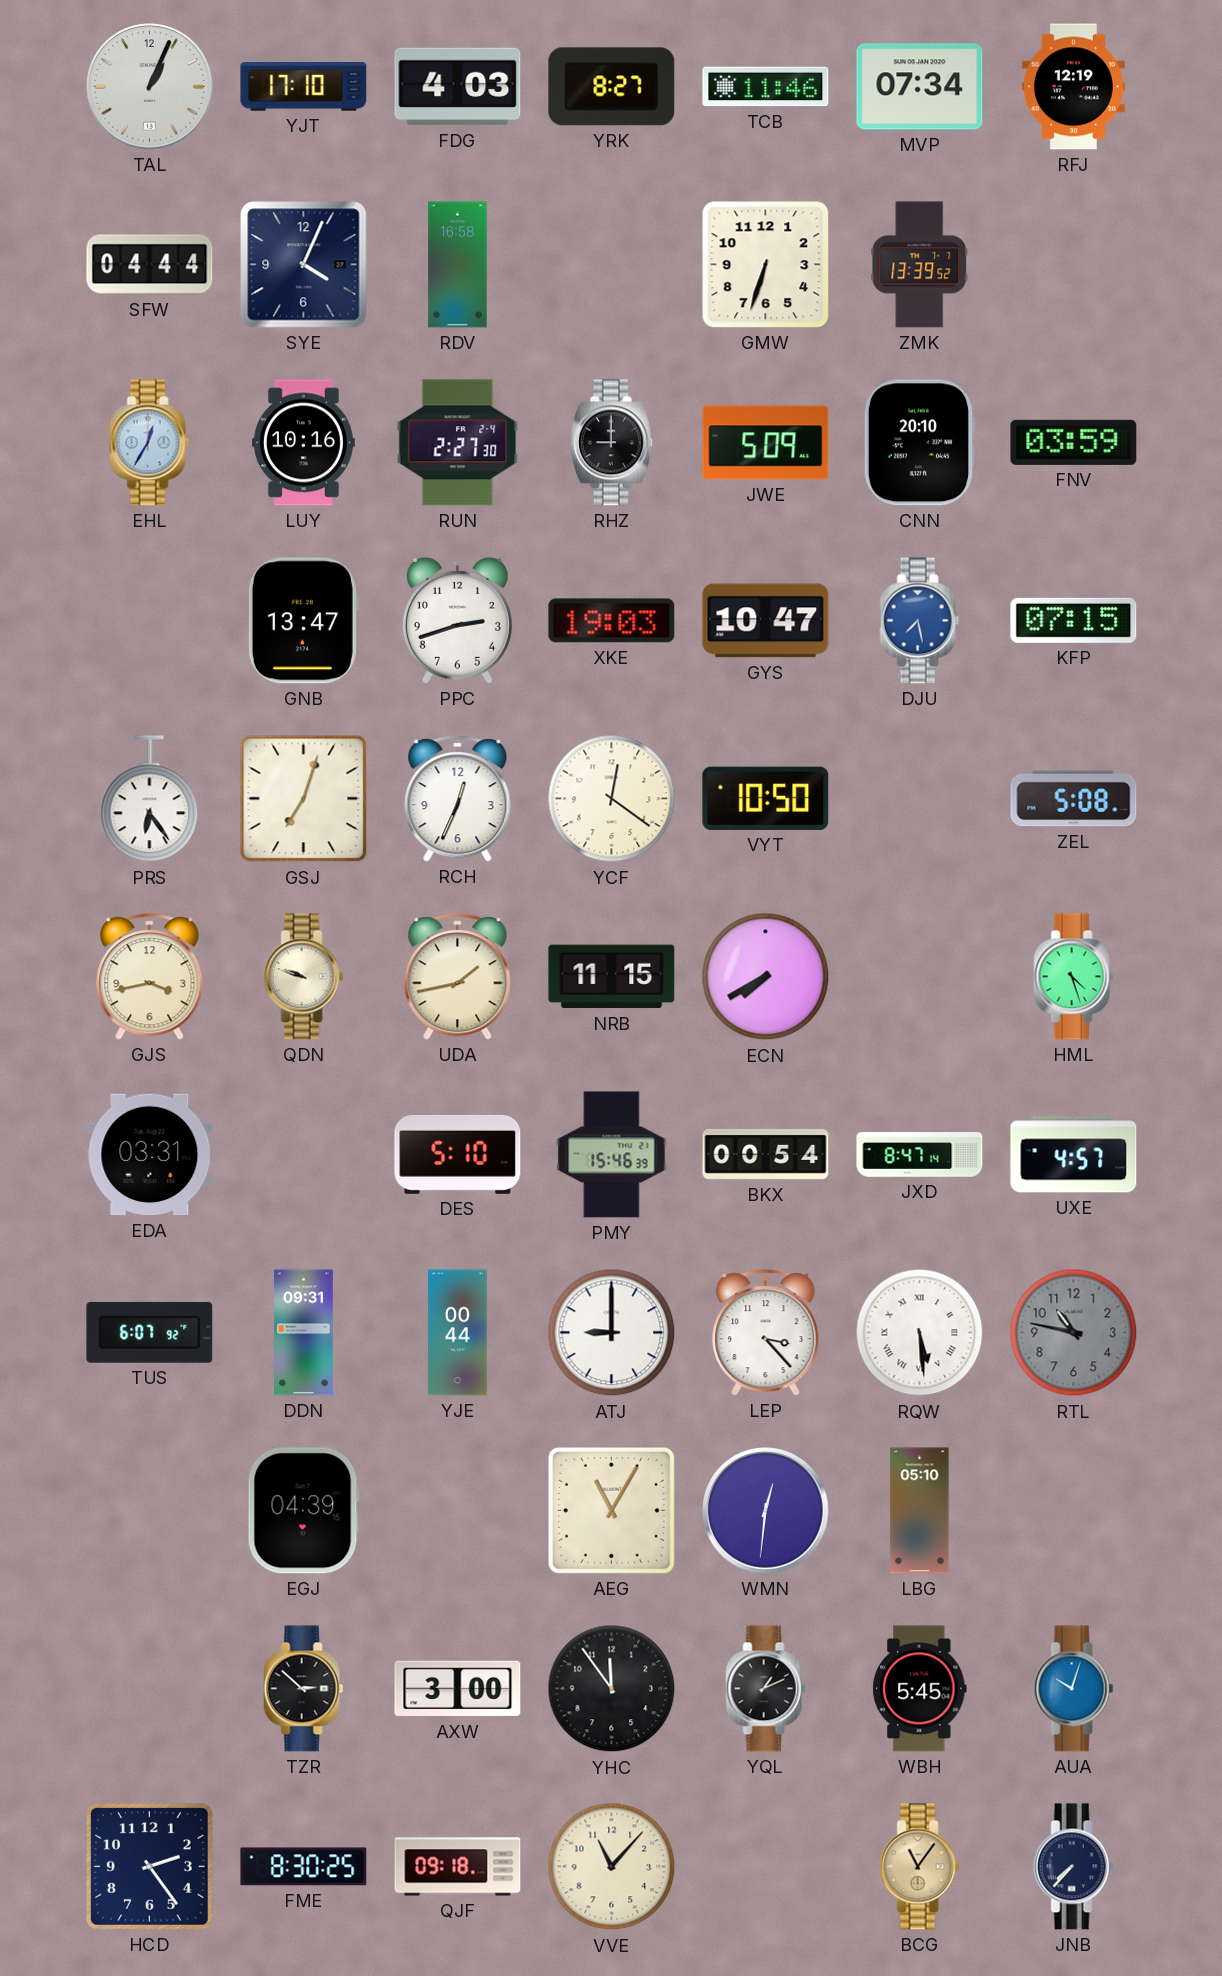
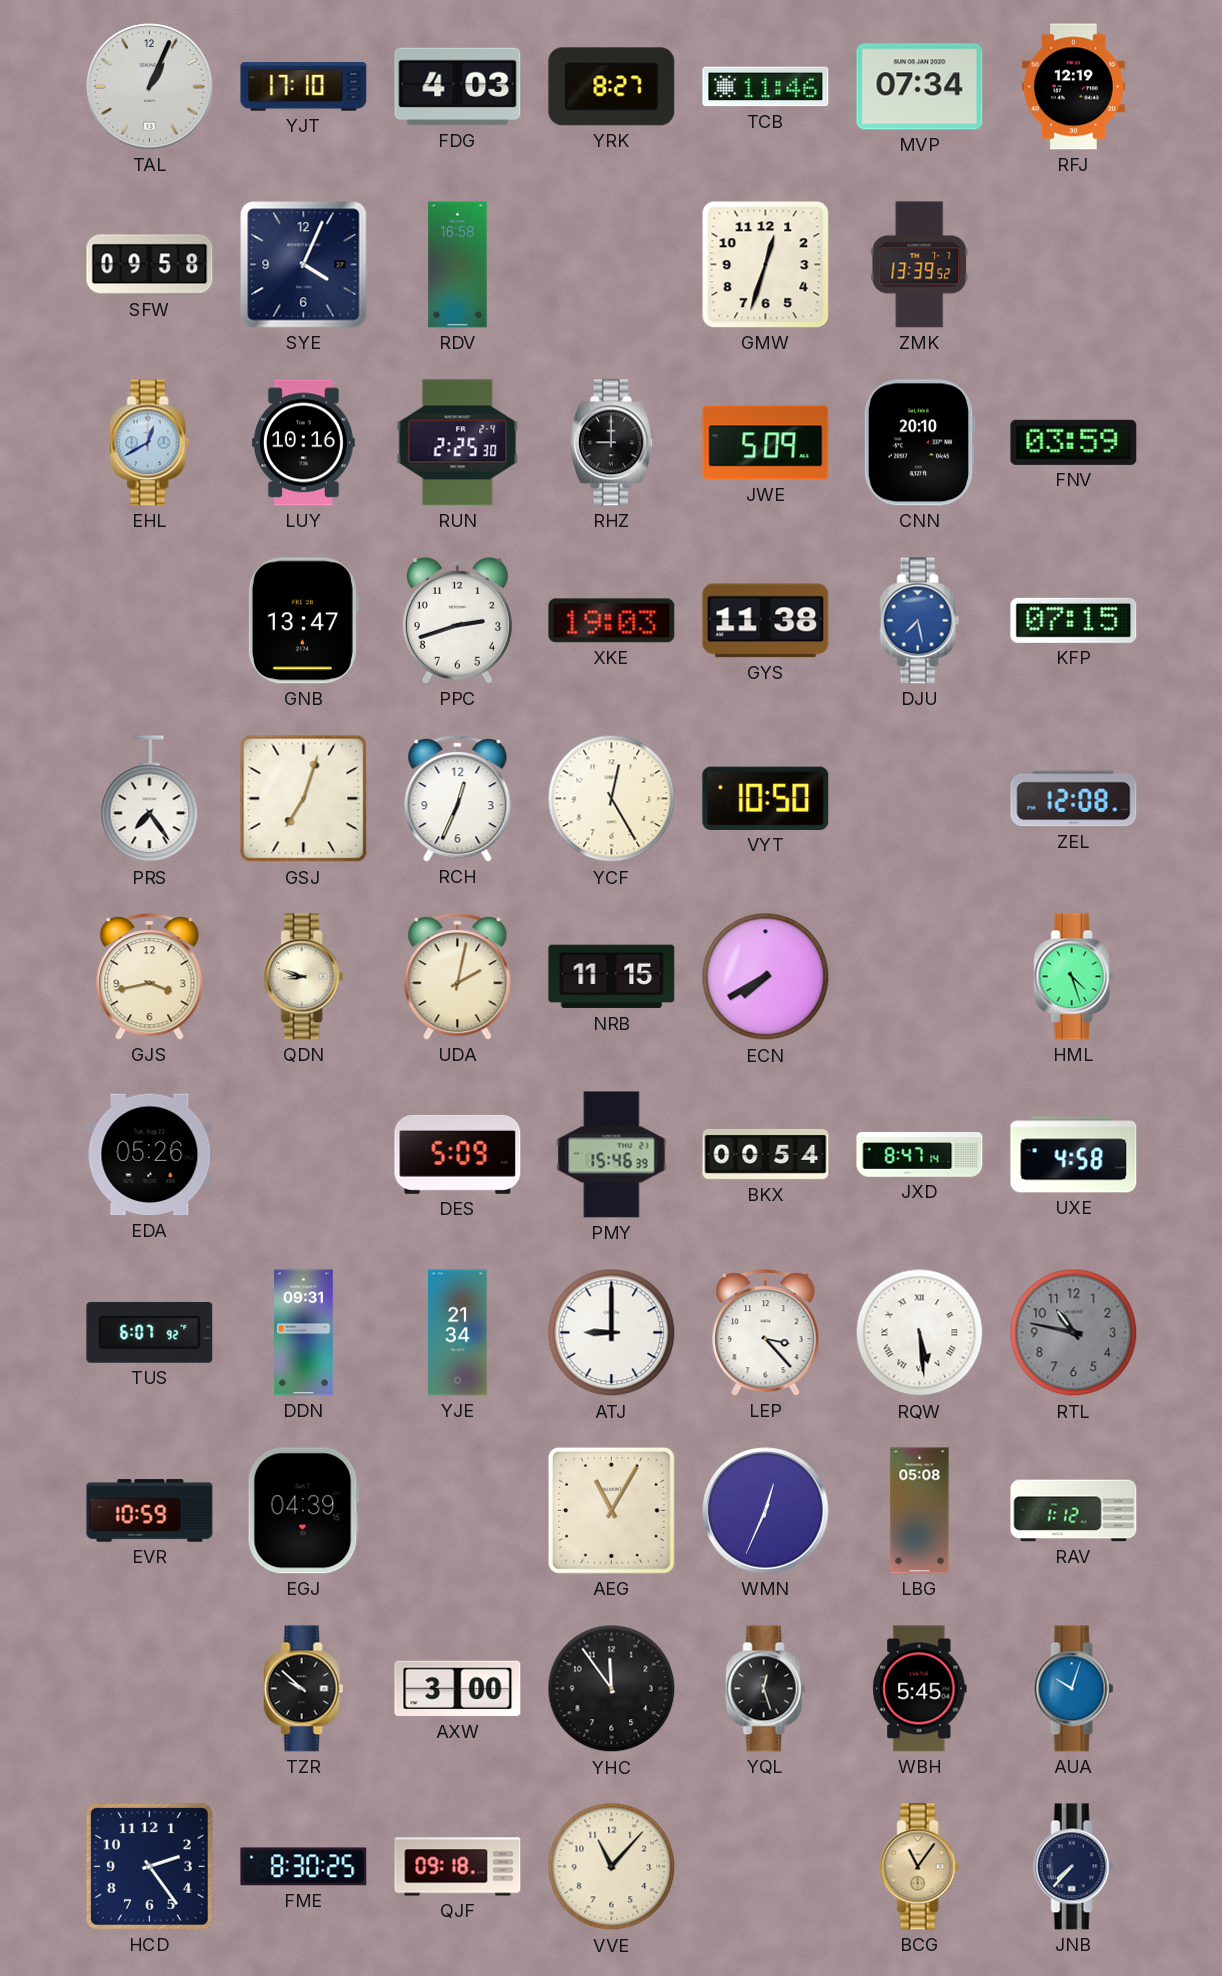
SFW: 04:44 -> 09:58 (150, 265)
GMW: 6:33 -> 12:33 (766, 265)
EHL: 12:35 -> 12:40 (150, 443)
RUN: 2:27 -> 2:25 (458, 443)
GYS: 10:47 -> 11:38 (766, 621)
PRS: 6:24 -> 7:24 (150, 799)
YCF: 12:21 -> 12:25 (612, 799)
ZEL: 5:08 -> 12:08 (1074, 799)
QDN: 9:48 -> 8:48 (304, 977)
UDA: 1:43 -> 2:02 (458, 977)
EDA: 03:31 -> 05:26 (150, 1155)
DES: 5:10 -> 5:09 (458, 1154)
UXE: 4:57 -> 4:58 (1074, 1155)
YJE: 00:44 -> 21:34 (458, 1333)
EVR: none -> 10:59 (150, 1511)
WMN: 12:31 -> 12:34 (766, 1511)
LBG: 05:10 -> 05:08 (920, 1511)
RAV: none -> 1:12 (1074, 1511)
TZR: 2:52 -> 9:52 (304, 1689)
YQL: 1:11 -> 12:27 (766, 1689)
